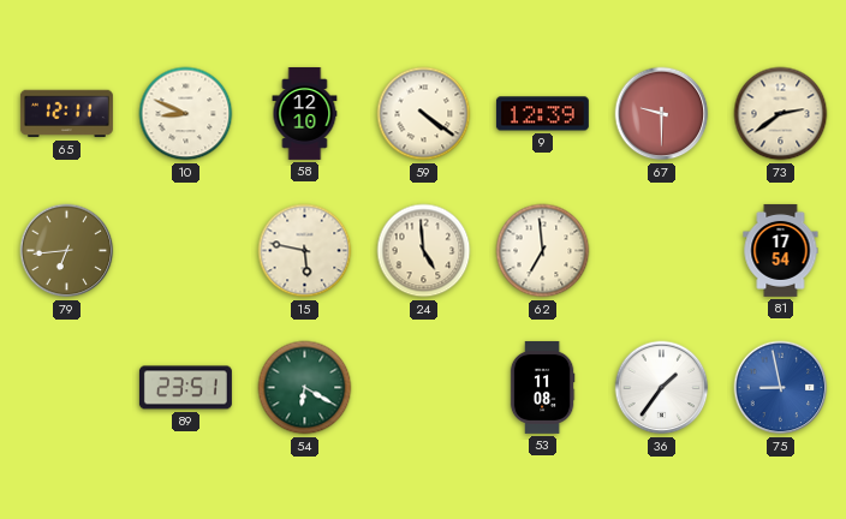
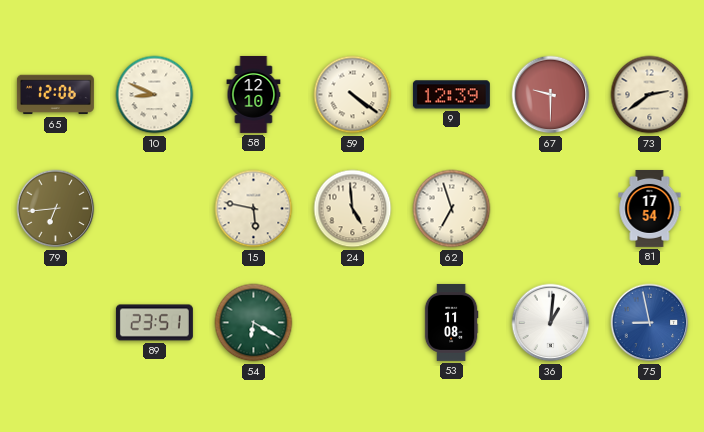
65: 12:11 -> 12:06 (55, 95)
62: 6:59 -> 6:57 (452, 209)
36: 1:36 -> 1:01 (551, 323)
